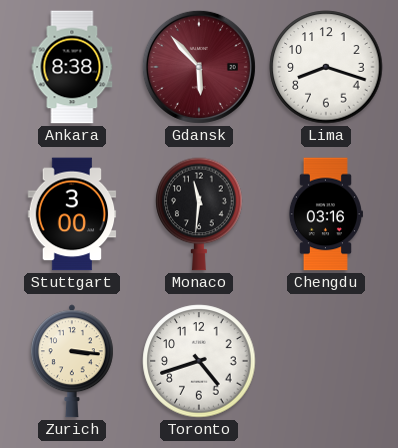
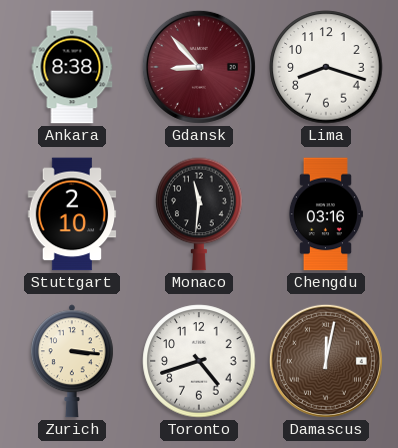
Gdansk: 5:53 -> 8:53 (199, 67)
Stuttgart: 3:00 -> 2:10 (72, 214)
Damascus: none -> 12:02 (326, 361)
